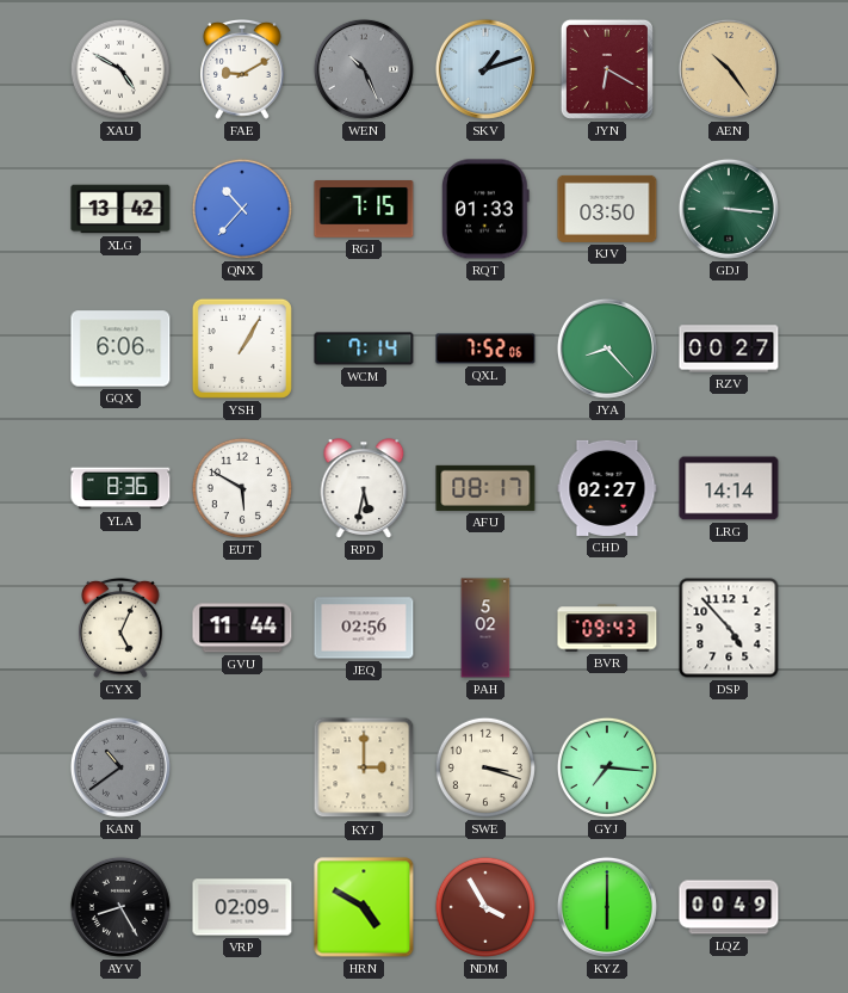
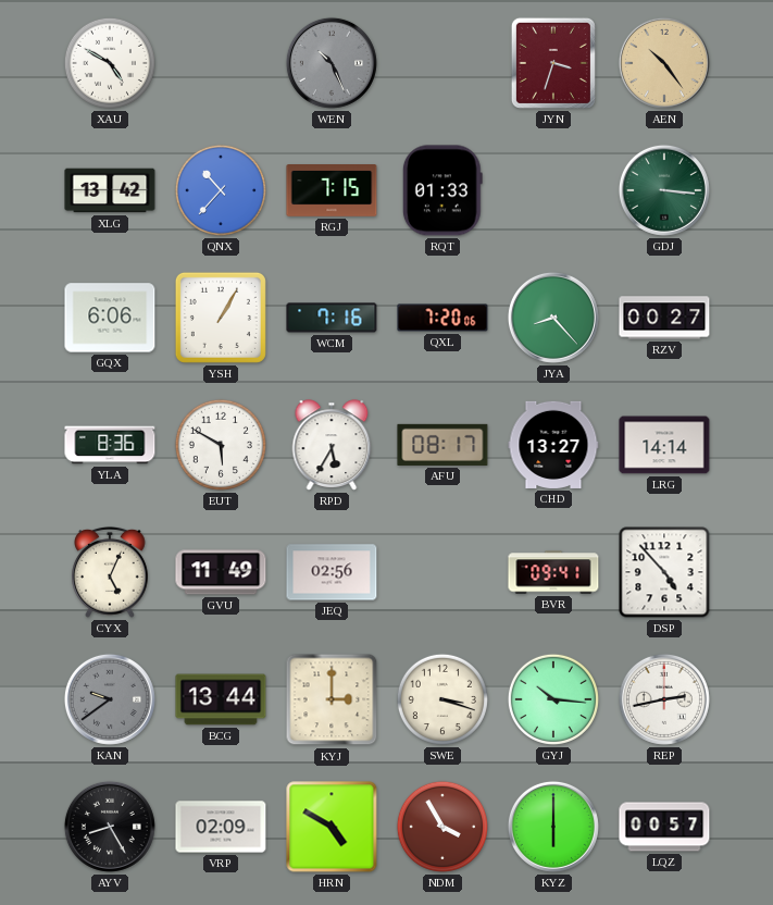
FAE: 9:10 -> none (243, 69)
SKV: 1:12 -> none (485, 69)
JYN: 6:20 -> 3:33 (553, 63)
KJV: 03:50 -> none (607, 209)
WCM: 7:14 -> 7:16 (332, 318)
QXL: 7:52 -> 7:20 (442, 318)
RPD: 5:32 -> 5:35 (332, 445)
CHD: 02:27 -> 13:27 (553, 445)
GVU: 11:44 -> 11:49 (221, 572)
PAH: 5:02 -> none (485, 628)
BVR: 09:43 -> 09:41 (553, 572)
KAN: 10:39 -> 9:39 (110, 699)
BCG: none -> 13:44 (221, 699)
GYJ: 7:16 -> 10:16 (553, 699)
REP: none -> 2:43 (664, 699)
LQZ: 00:49 -> 00:57 (664, 827)
